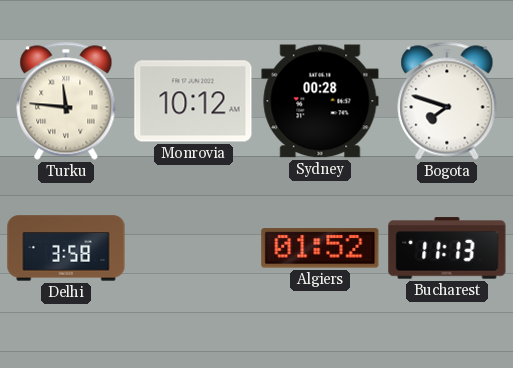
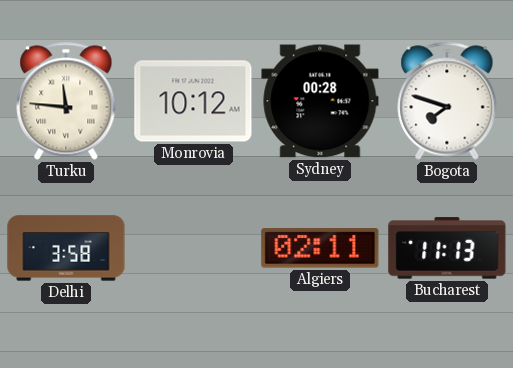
Algiers: 01:52 -> 02:11 (320, 248)
